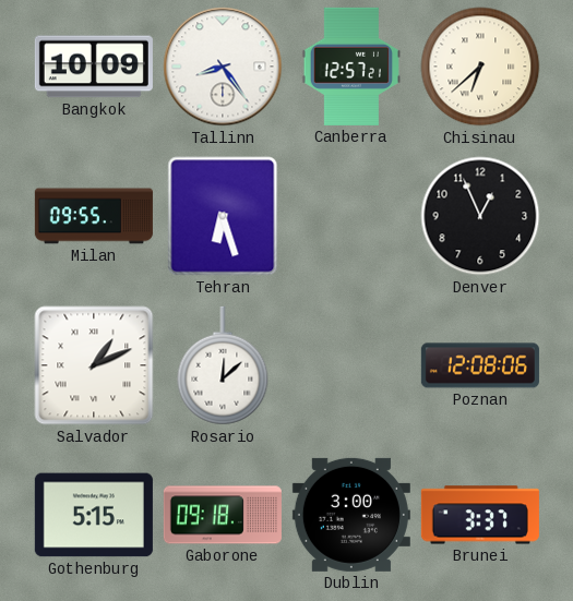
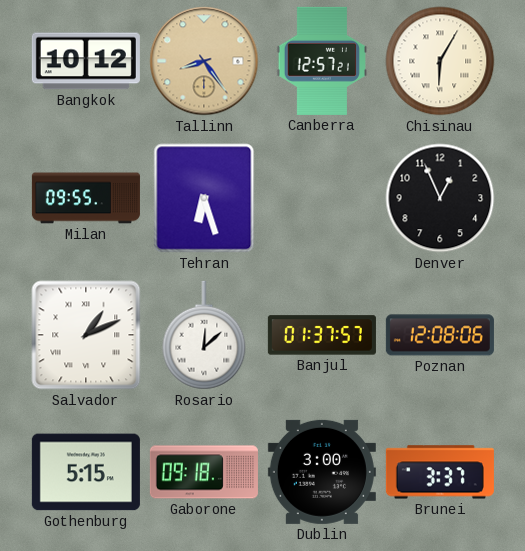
Bangkok: 10:09 -> 10:12 (86, 61)
Tallinn dial: white -> champagne (204, 61)
Chisinau: 6:38 -> 6:05 (440, 61)
Banjul: none -> 01:37 (322, 335)
